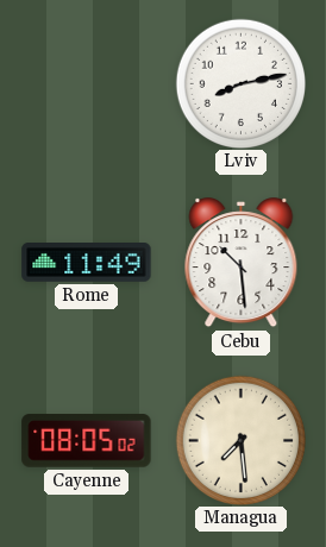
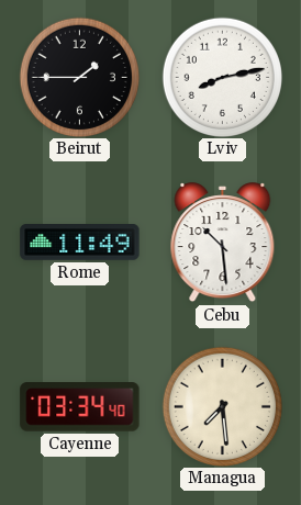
Beirut: none -> 1:45 (79, 77)
Cayenne: 08:05 -> 03:34 (80, 407)
